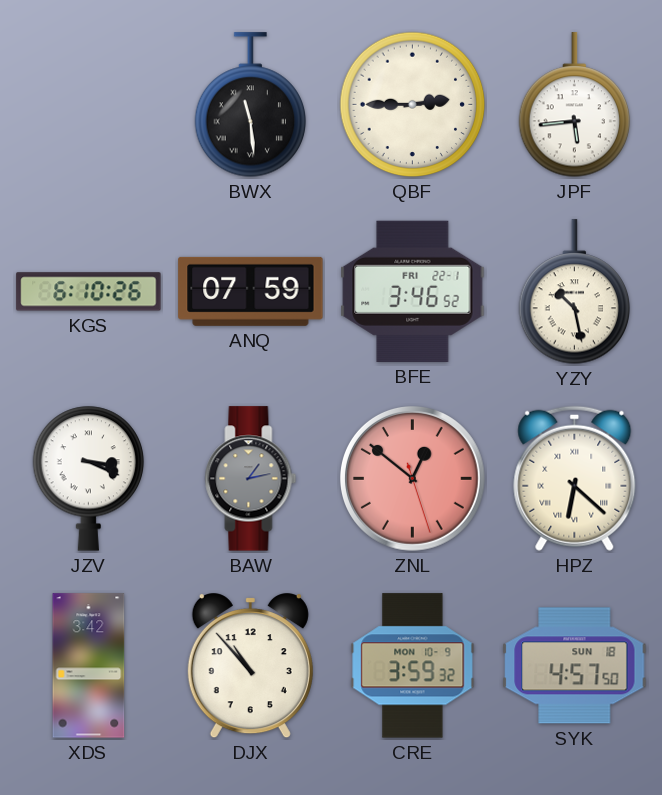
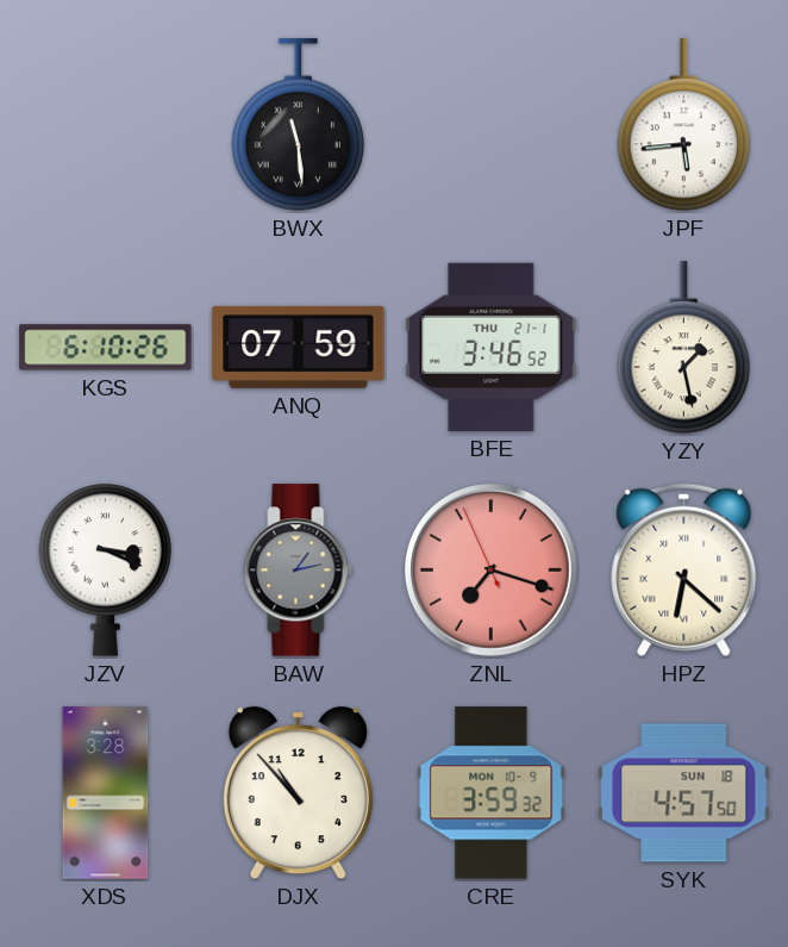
QBF: 2:45 -> none (413, 105)
BFE date: FRI 22-1 -> THU 21-1 (492, 347)
YZY: 10:28 -> 1:28 (684, 348)
ZNL: 12:51 -> 7:17 (490, 569)
XDS: 3:42 -> 3:28 (106, 793)
